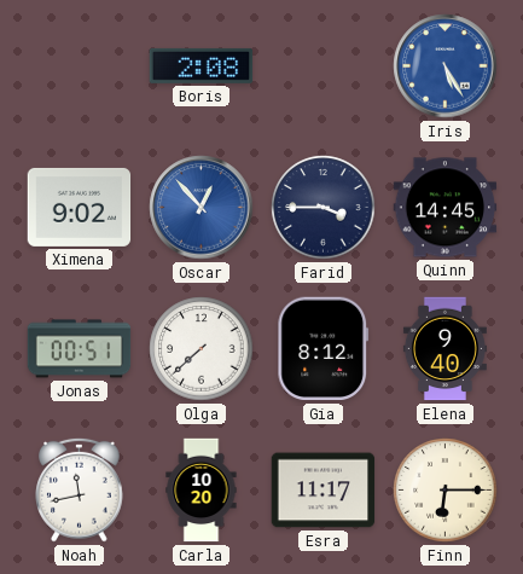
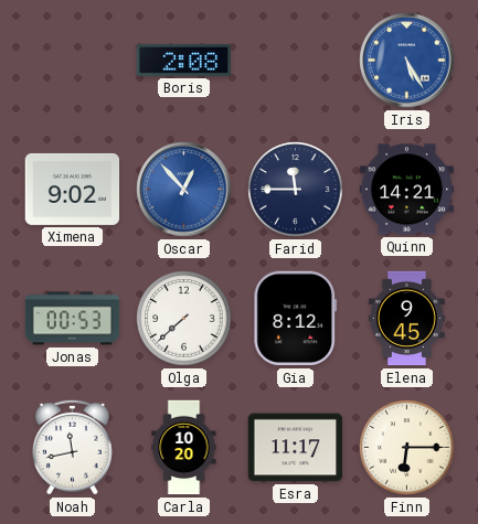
Farid: 3:45 -> 11:45 (296, 190)
Quinn: 14:45 -> 14:21 (407, 190)
Jonas: 00:51 -> 00:53 (73, 319)
Elena: 9:40 -> 9:45 (406, 319)
